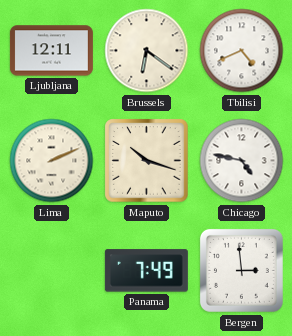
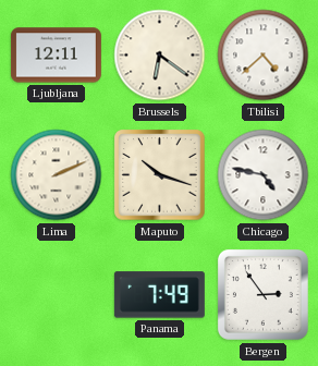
Tbilisi: 4:41 -> 4:38 (264, 56)
Bergen: 2:59 -> 2:54 (262, 294)
